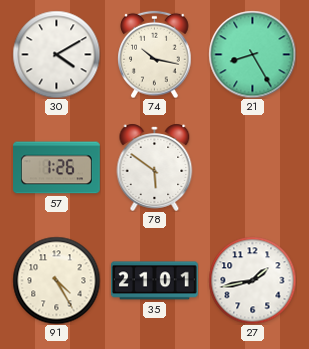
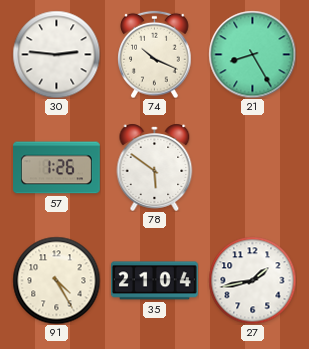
30: 4:10 -> 2:46 (56, 54)
74: 10:17 -> 10:19 (155, 54)
35: 21:01 -> 21:04 (155, 281)
